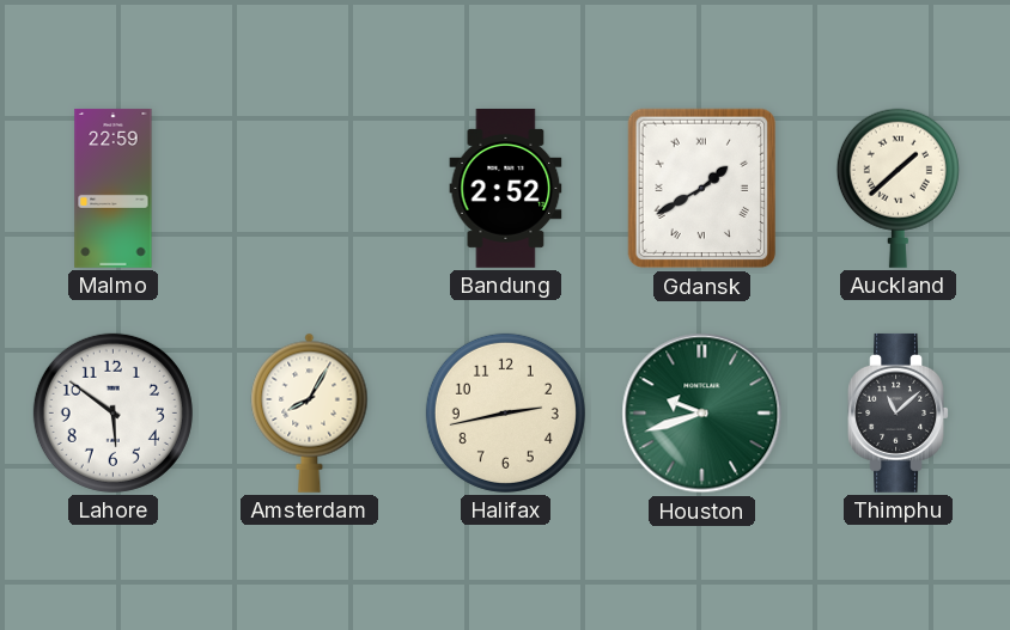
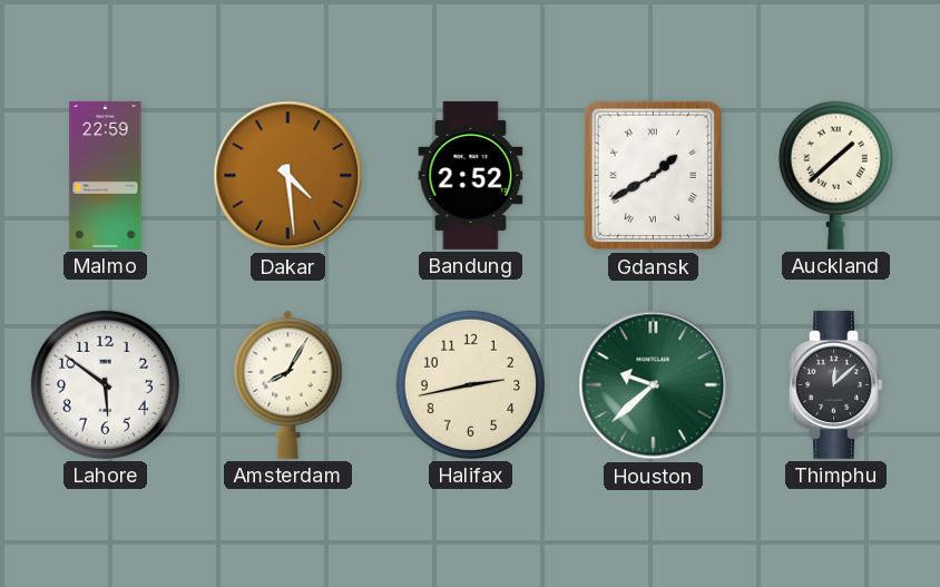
Dakar: none -> 4:29 (288, 176)
Houston: 9:42 -> 9:38 (654, 385)
Thimphu: 11:08 -> 12:08 (835, 384)
